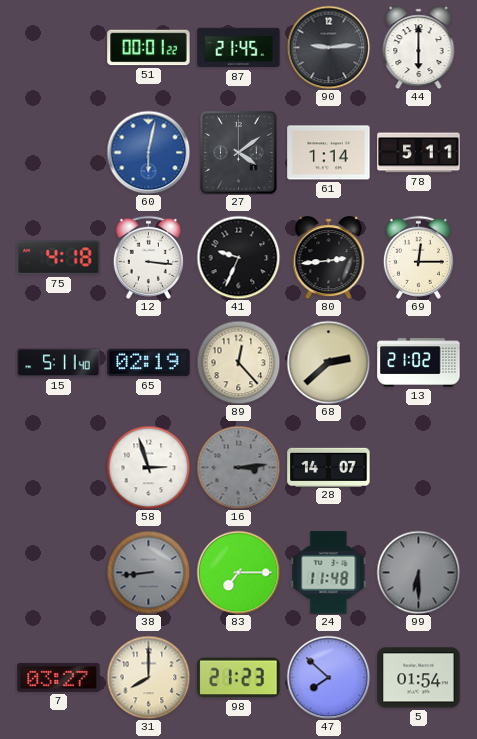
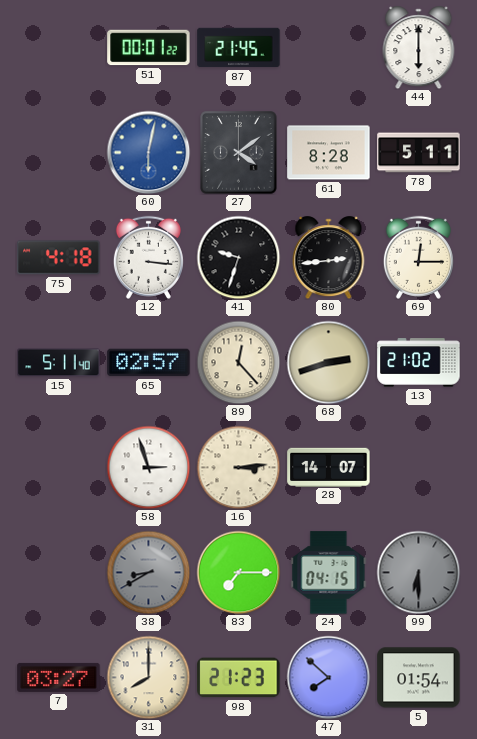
90: 9:14 -> none (328, 47)
61: 1:14 -> 8:28 (329, 153)
41: 9:34 -> 9:33 (238, 257)
65: 02:19 -> 02:57 (149, 363)
68: 2:38 -> 2:42 (328, 362)
16 dial: grey -> cream (238, 467)
38: 8:44 -> 8:40 (148, 572)
24: 11:48 -> 04:15 (329, 573)
